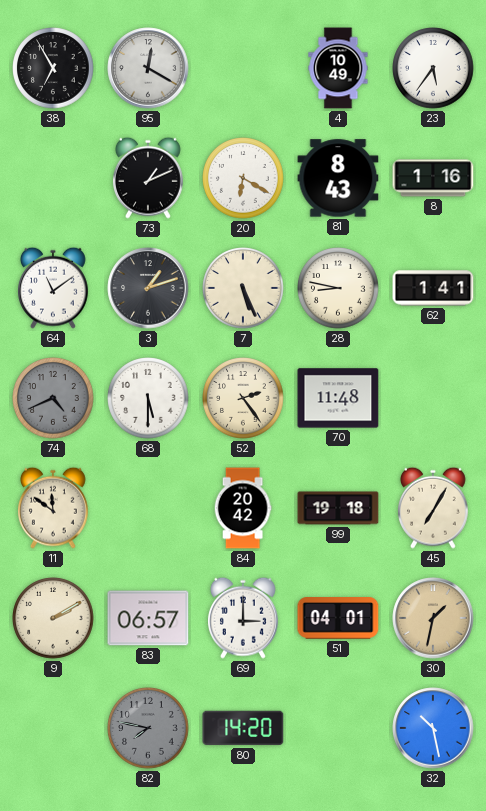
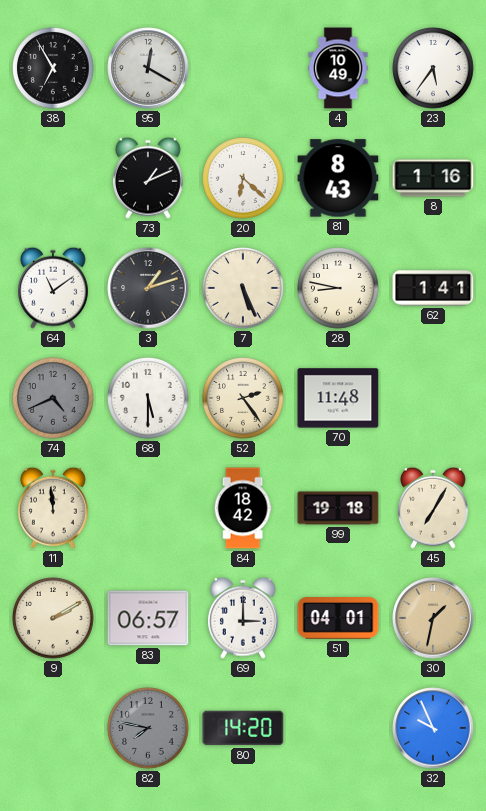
20: 6:20 -> 6:22 (243, 178)
11: 11:51 -> 11:59 (54, 508)
84: 20:42 -> 18:42 (243, 508)
32: 10:28 -> 9:56 (433, 728)
